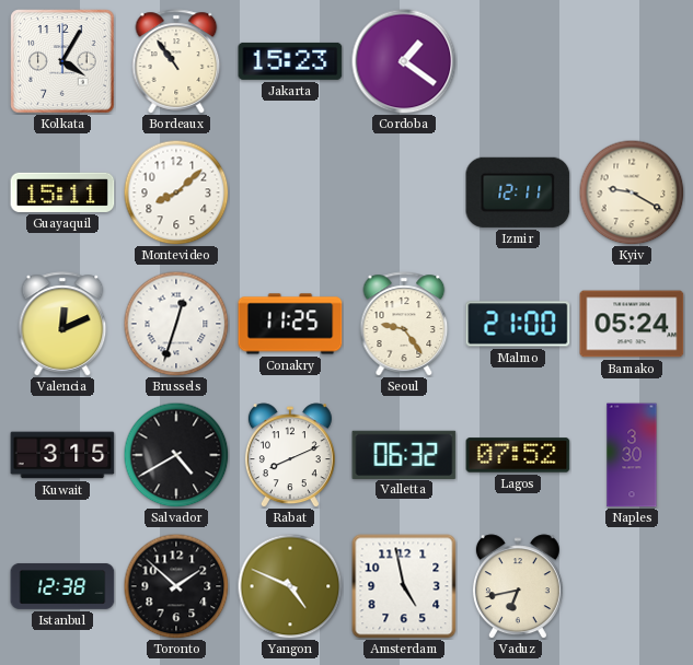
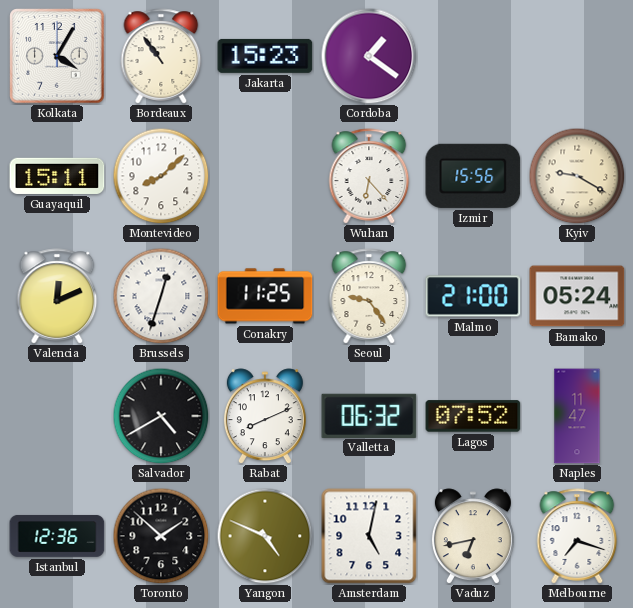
Wuhan: none -> 6:23 (369, 176)
Izmir: 12:11 -> 15:56 (473, 176)
Kuwait: 3:15 -> none (62, 455)
Naples: 3:30 -> 11:47 (577, 416)
Istanbul: 12:38 -> 12:36 (57, 536)
Amsterdam: 4:58 -> 5:02 (369, 536)
Melbourne: none -> 7:18 (577, 536)
